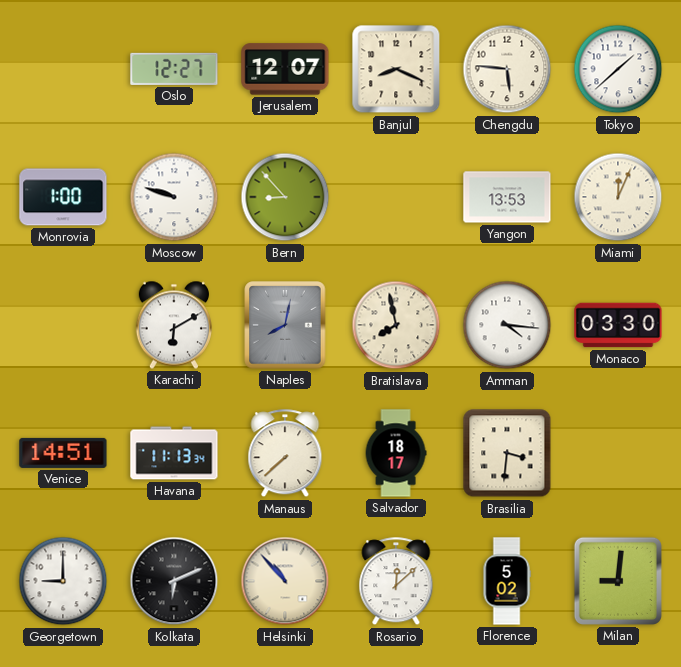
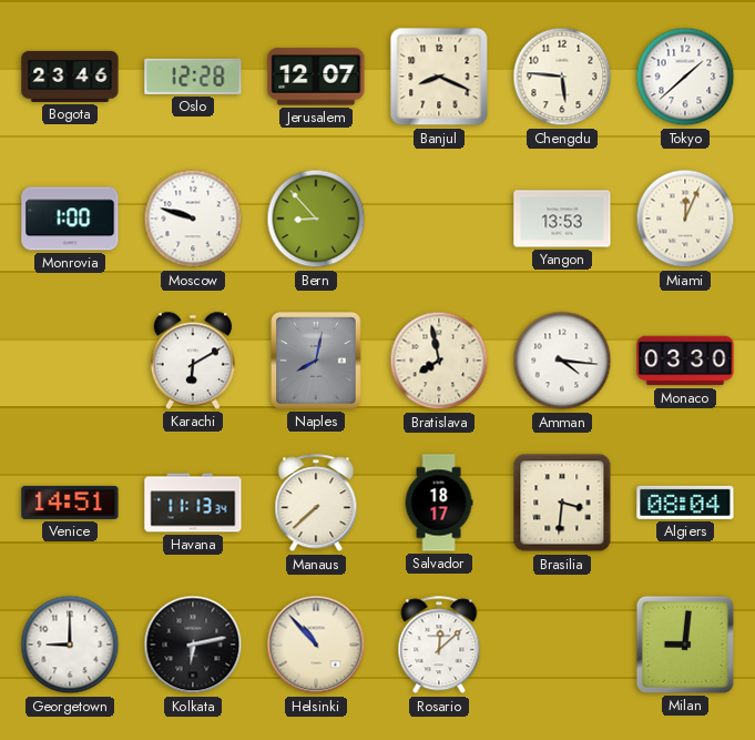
Bogota: none -> 23:46 (70, 77)
Oslo: 12:27 -> 12:28 (193, 77)
Algiers: none -> 08:04 (685, 503)
Kolkata: 6:11 -> 6:13 (193, 645)
Florence: 5:02 -> none (507, 581)
